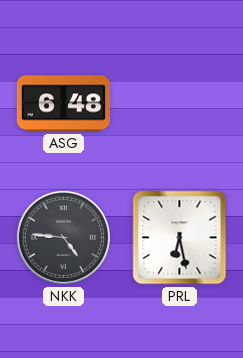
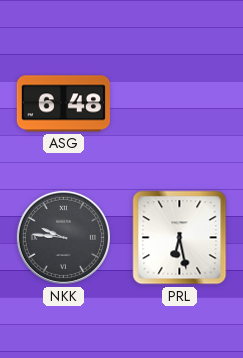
NKK: 4:46 -> 9:46 (63, 237)
